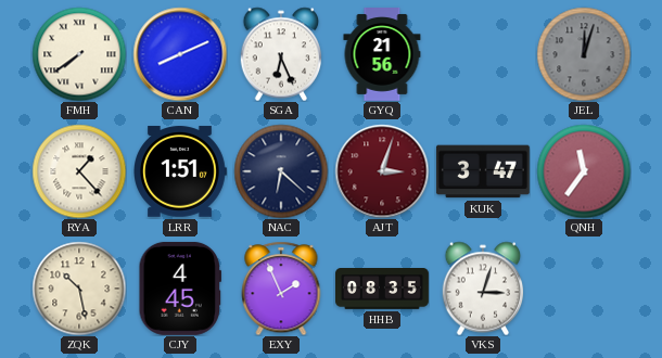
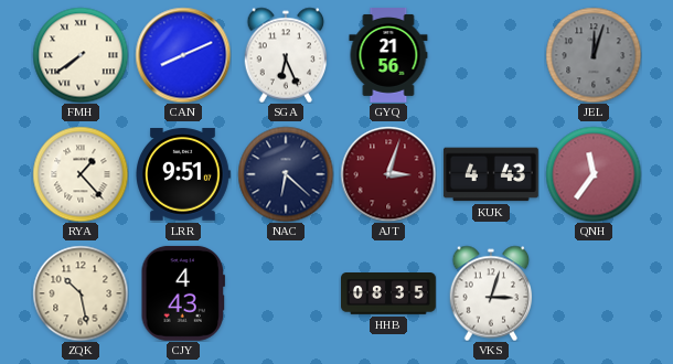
LRR: 1:51 -> 9:51 (183, 174)
KUK: 3:47 -> 4:43 (491, 174)
CJY: 4:45 -> 4:43 (182, 293)
EXY: 1:56 -> none (281, 289)
